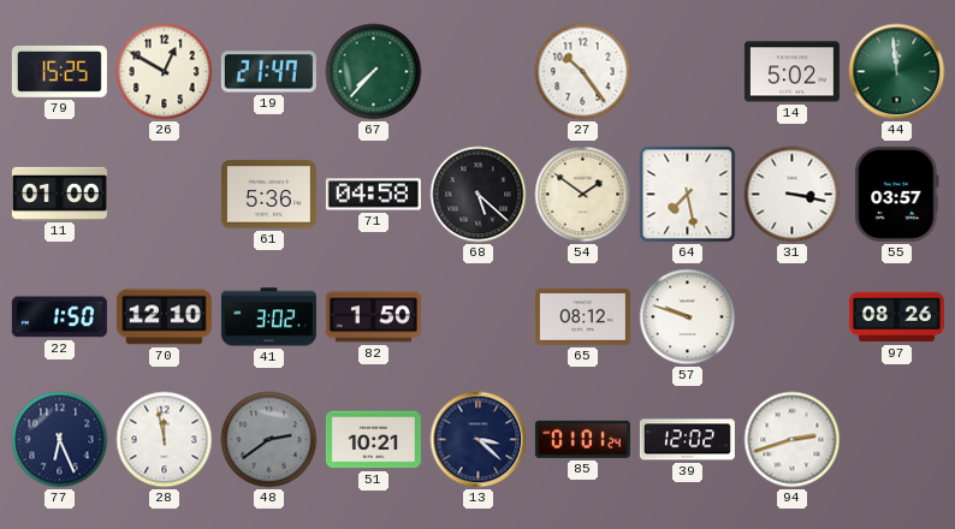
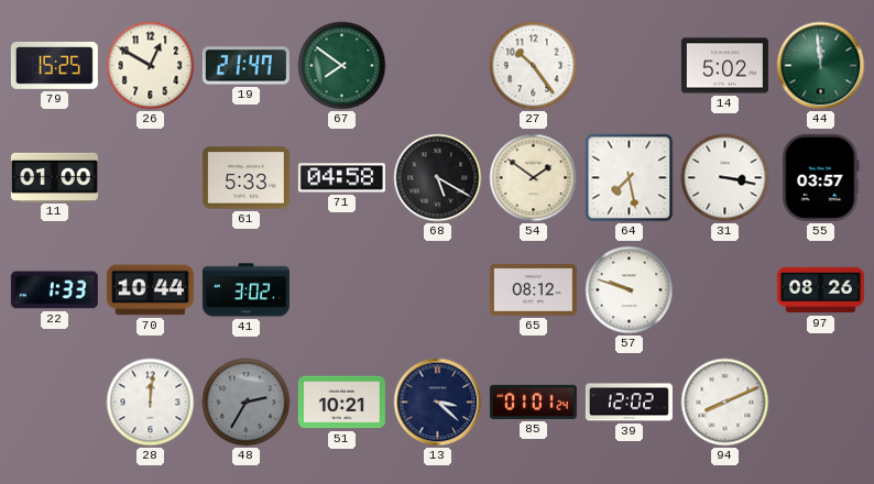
67: 7:37 -> 7:51 (342, 66)
61: 5:36 -> 5:33 (245, 178)
68: 5:22 -> 5:20 (438, 178)
22: 1:50 -> 1:33 (54, 290)
70: 12:10 -> 10:44 (150, 290)
82: 1:50 -> none (373, 317)
77: 6:26 -> none (60, 440)
28: 11:58 -> 12:01 (151, 403)
48: 2:39 -> 2:35 (247, 403)
94: 2:42 -> 8:11 (725, 403)
